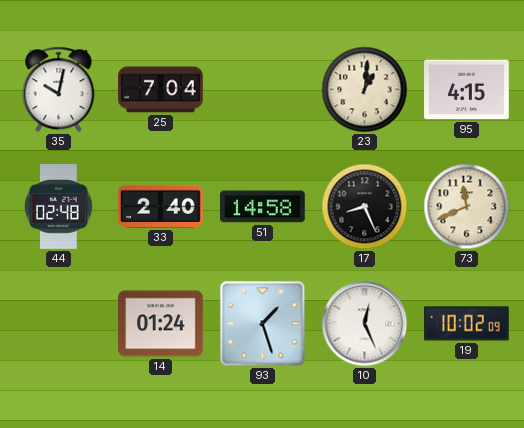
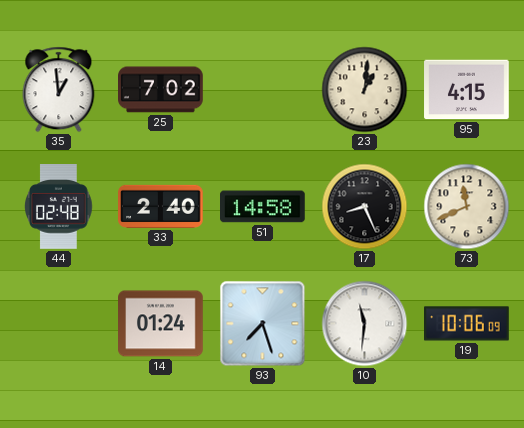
35: 10:02 -> 12:59 (59, 90)
25: 7:04 -> 7:02 (161, 90)
93: 1:27 -> 7:27 (263, 324)
10: 12:26 -> 11:31 (365, 324)
19: 10:02 -> 10:06 (467, 324)
